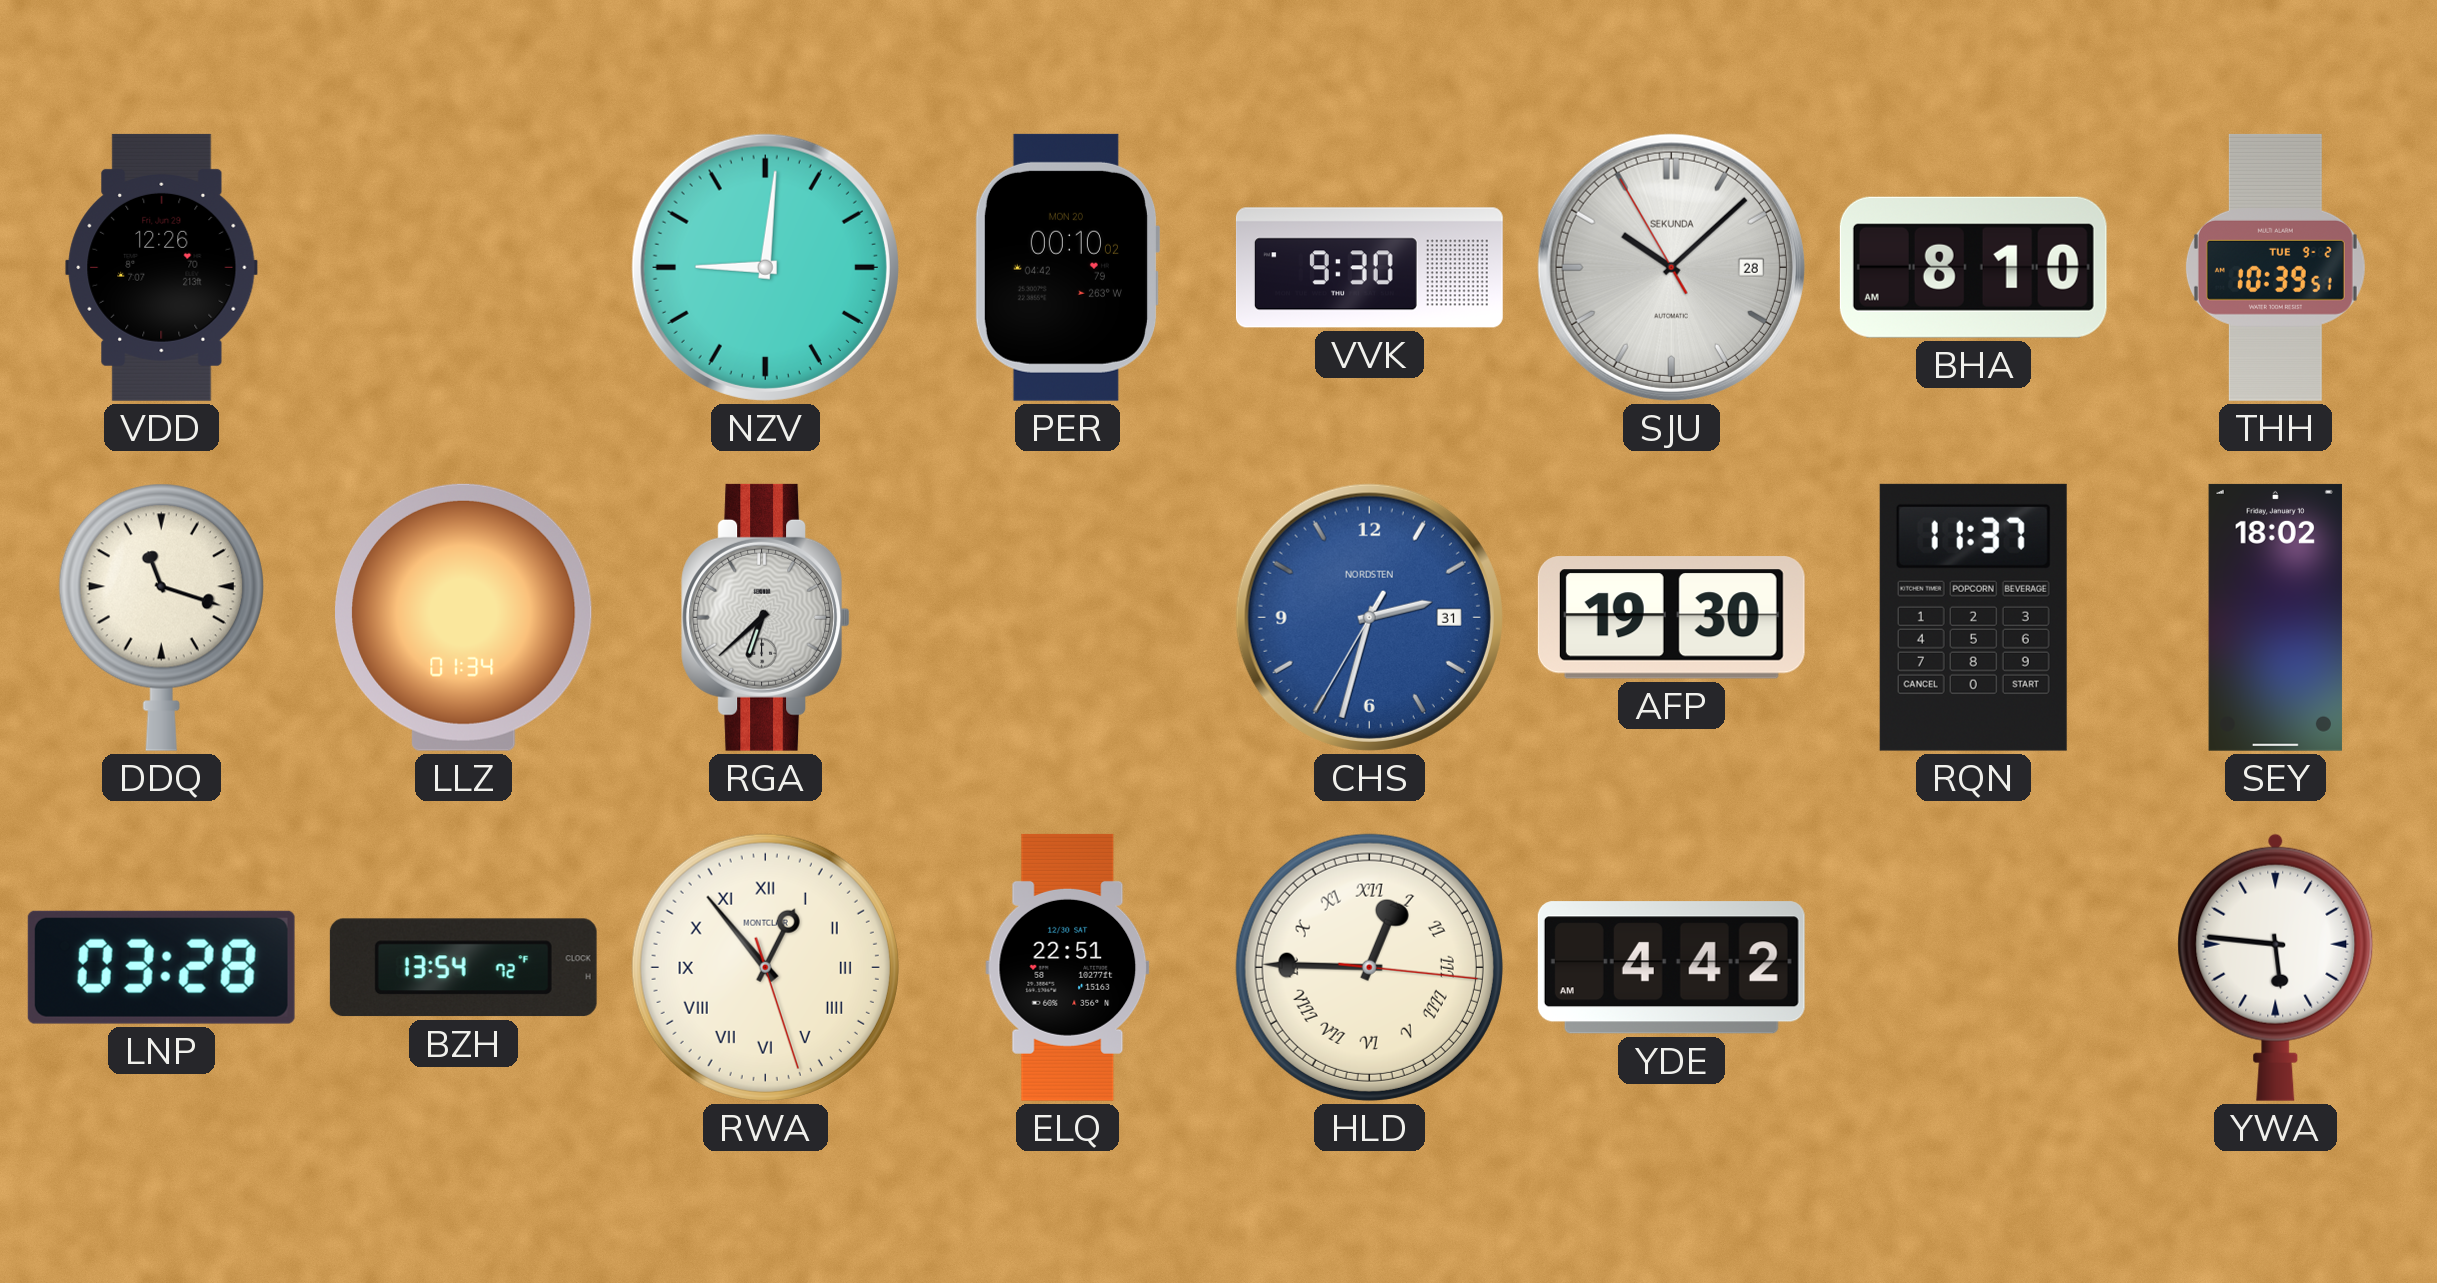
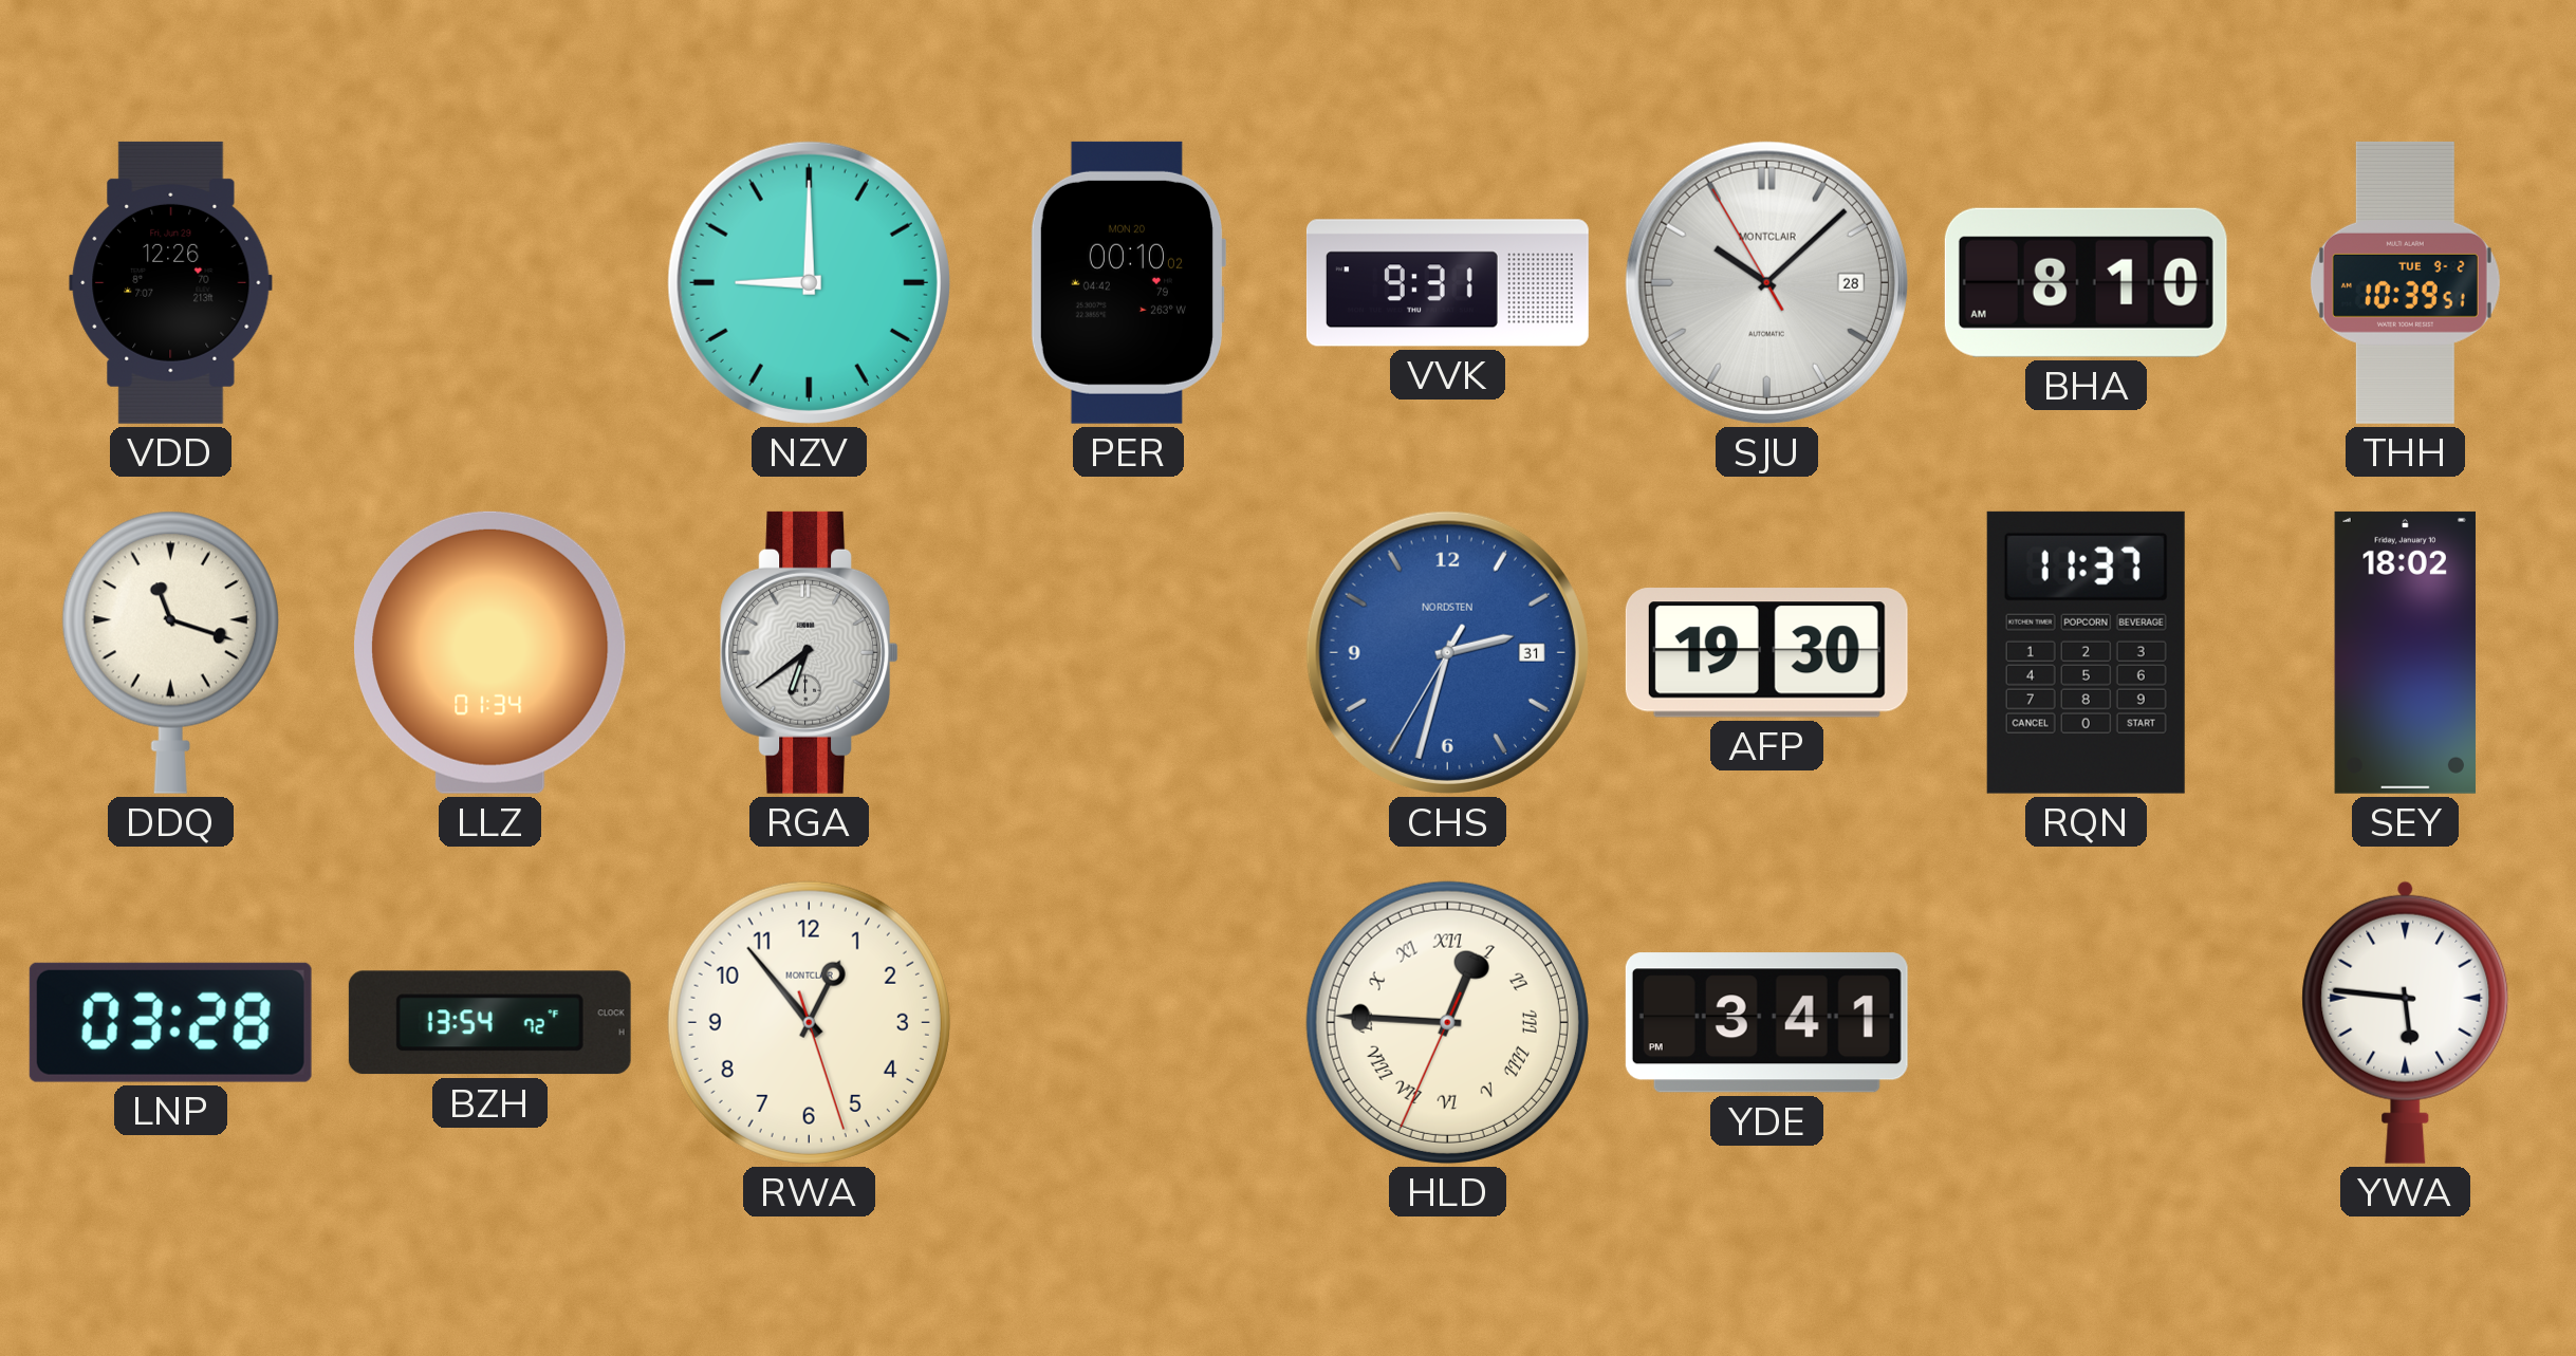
NZV: 9:01 -> 9:00 (809, 282)
VVK: 9:30 -> 9:31 (1447, 283)
SJU brand: SEKUNDA -> MONTCLAIR (1766, 282)
RGA: 6:38 -> 6:39 (809, 652)
RWA numerals: Roman -> Arabic (809, 1022)
ELQ: 22:51 -> none (1068, 967)
HLD: 12:45:16 -> 12:45:34 (1447, 1022)
YDE: 4:42 -> 3:41 (1766, 1023)
